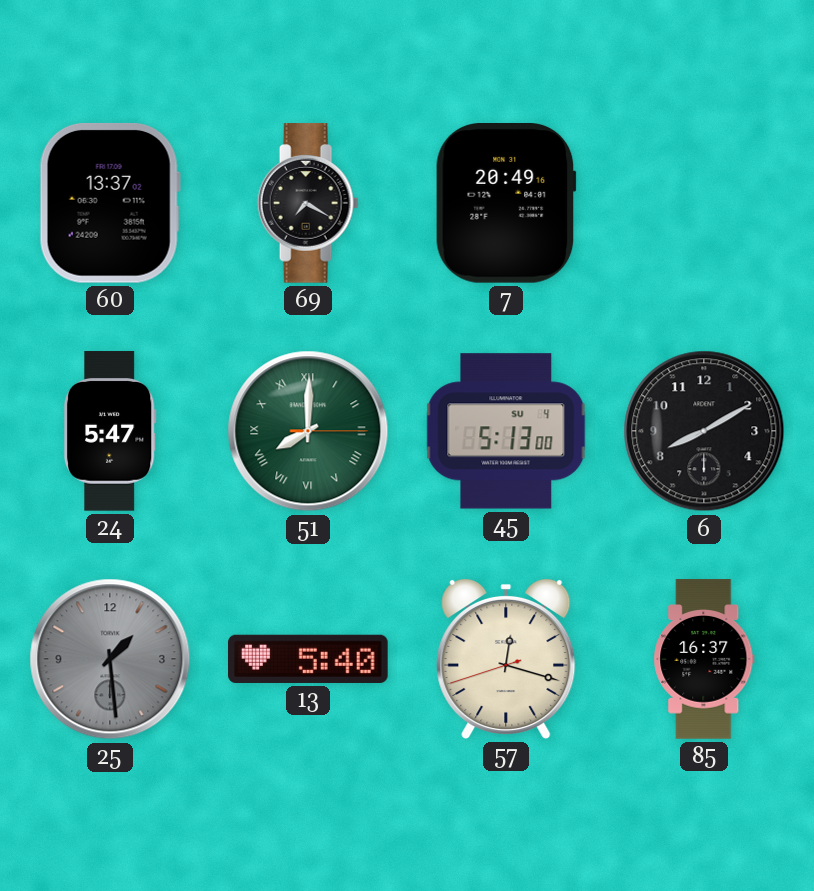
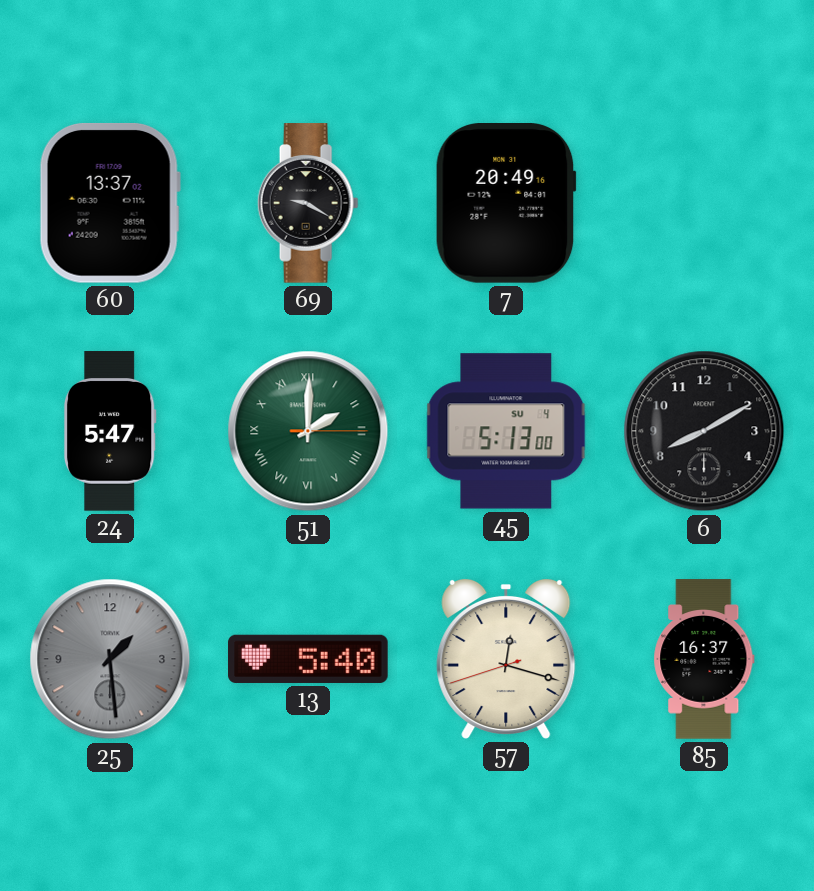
69: 7:20 -> 9:20 (308, 203)
51: 8:00 -> 2:00 (308, 431)
